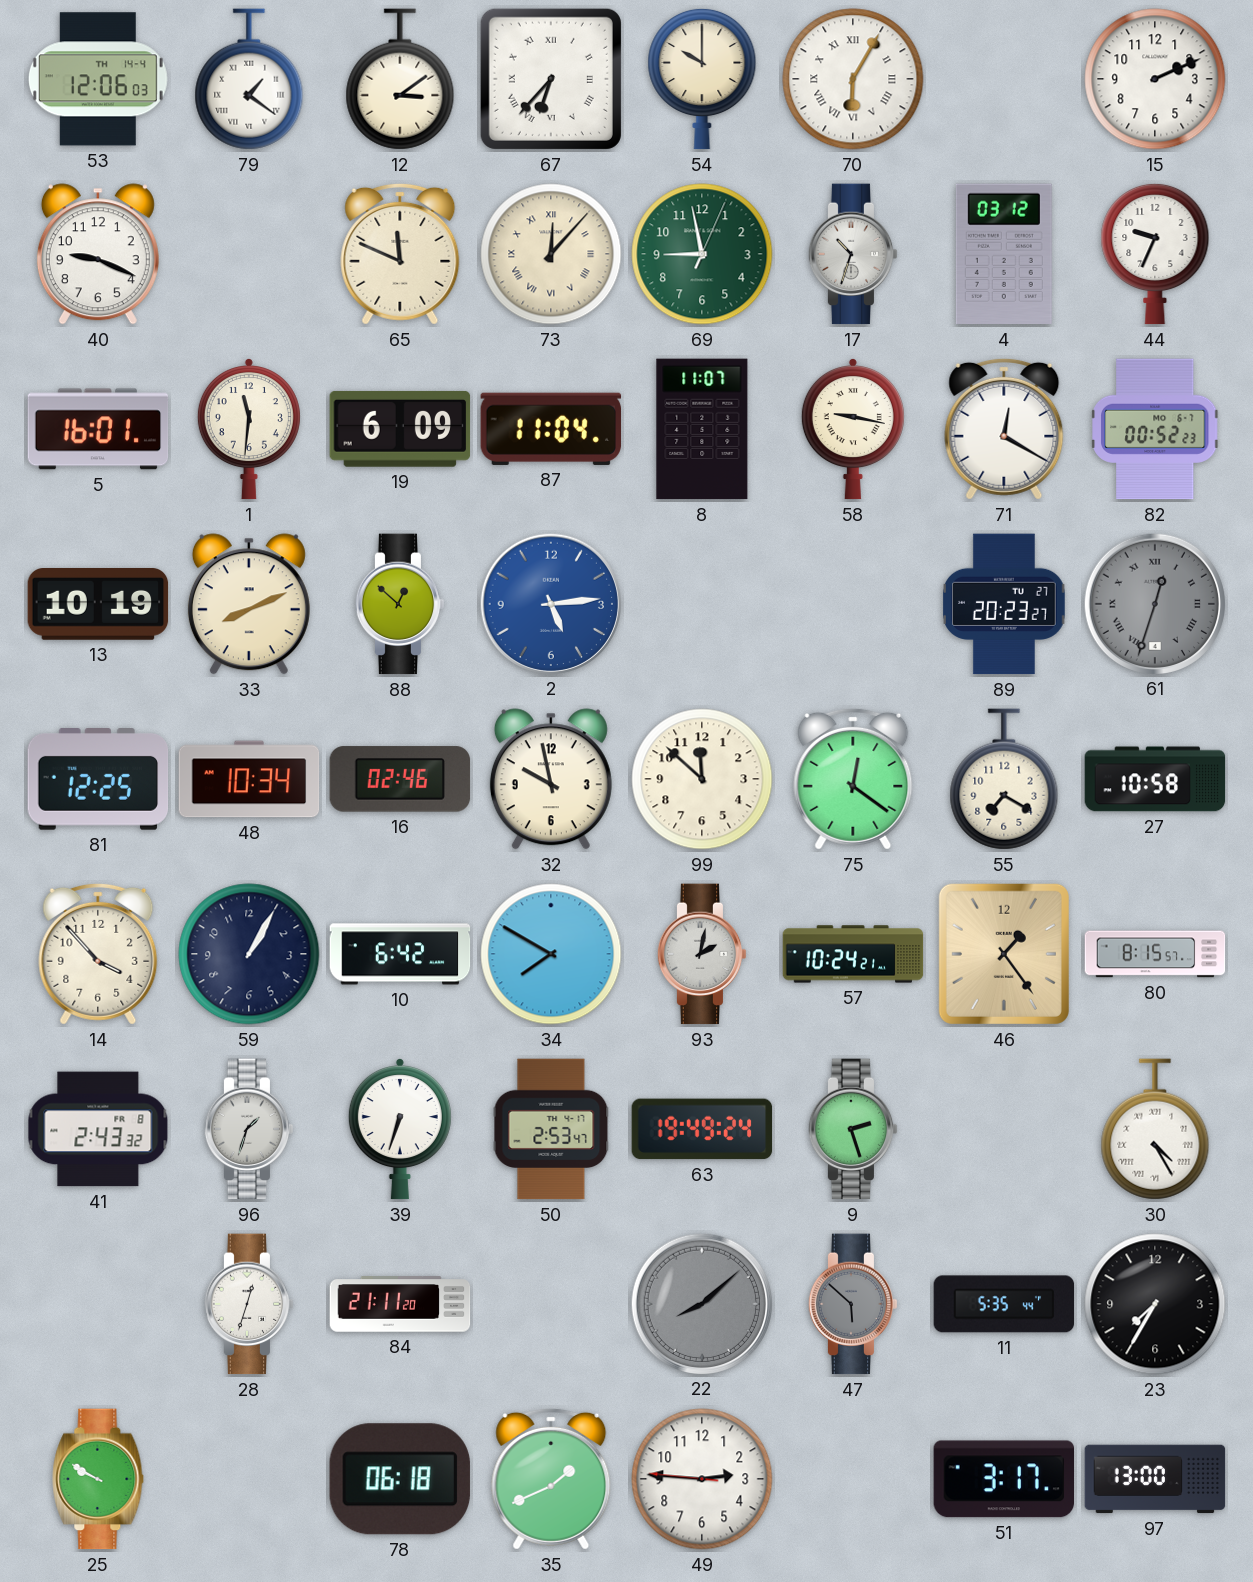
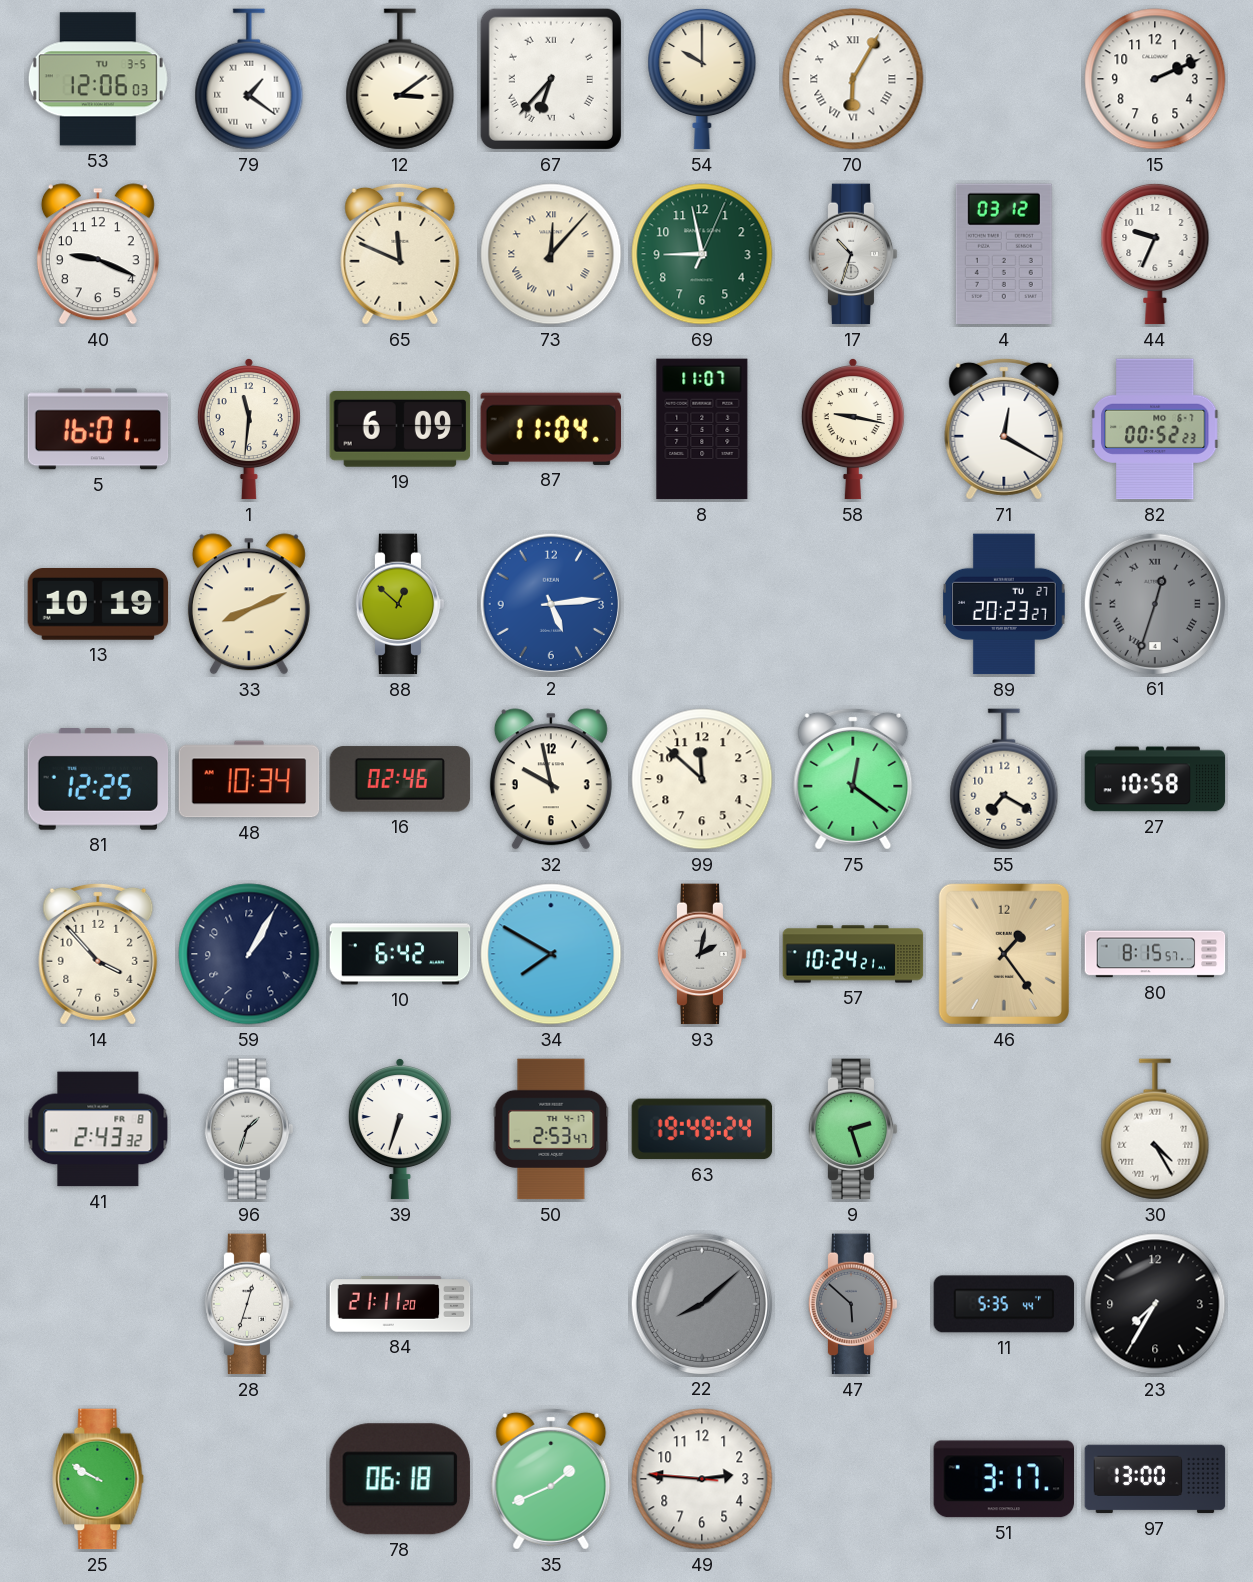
53 date: TH 14-4 -> TU 3-5 (98, 79)
